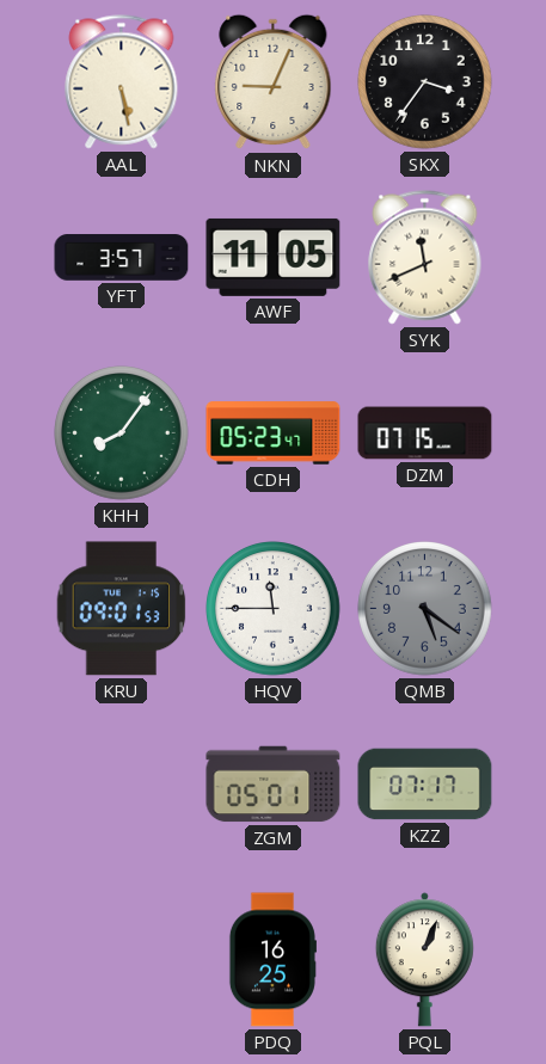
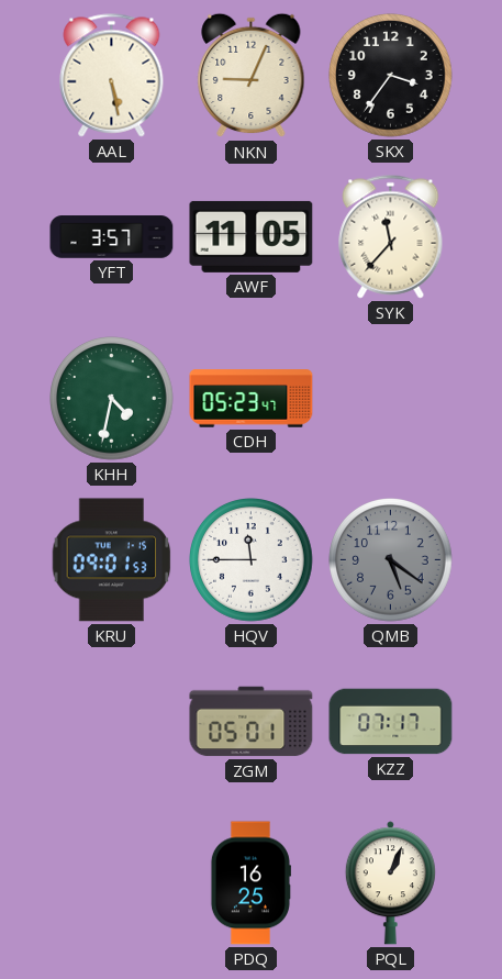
SYK: 11:41 -> 11:37 (391, 237)
KHH: 8:06 -> 4:32 (112, 399)
DZM: 07:15 -> none (425, 433)
